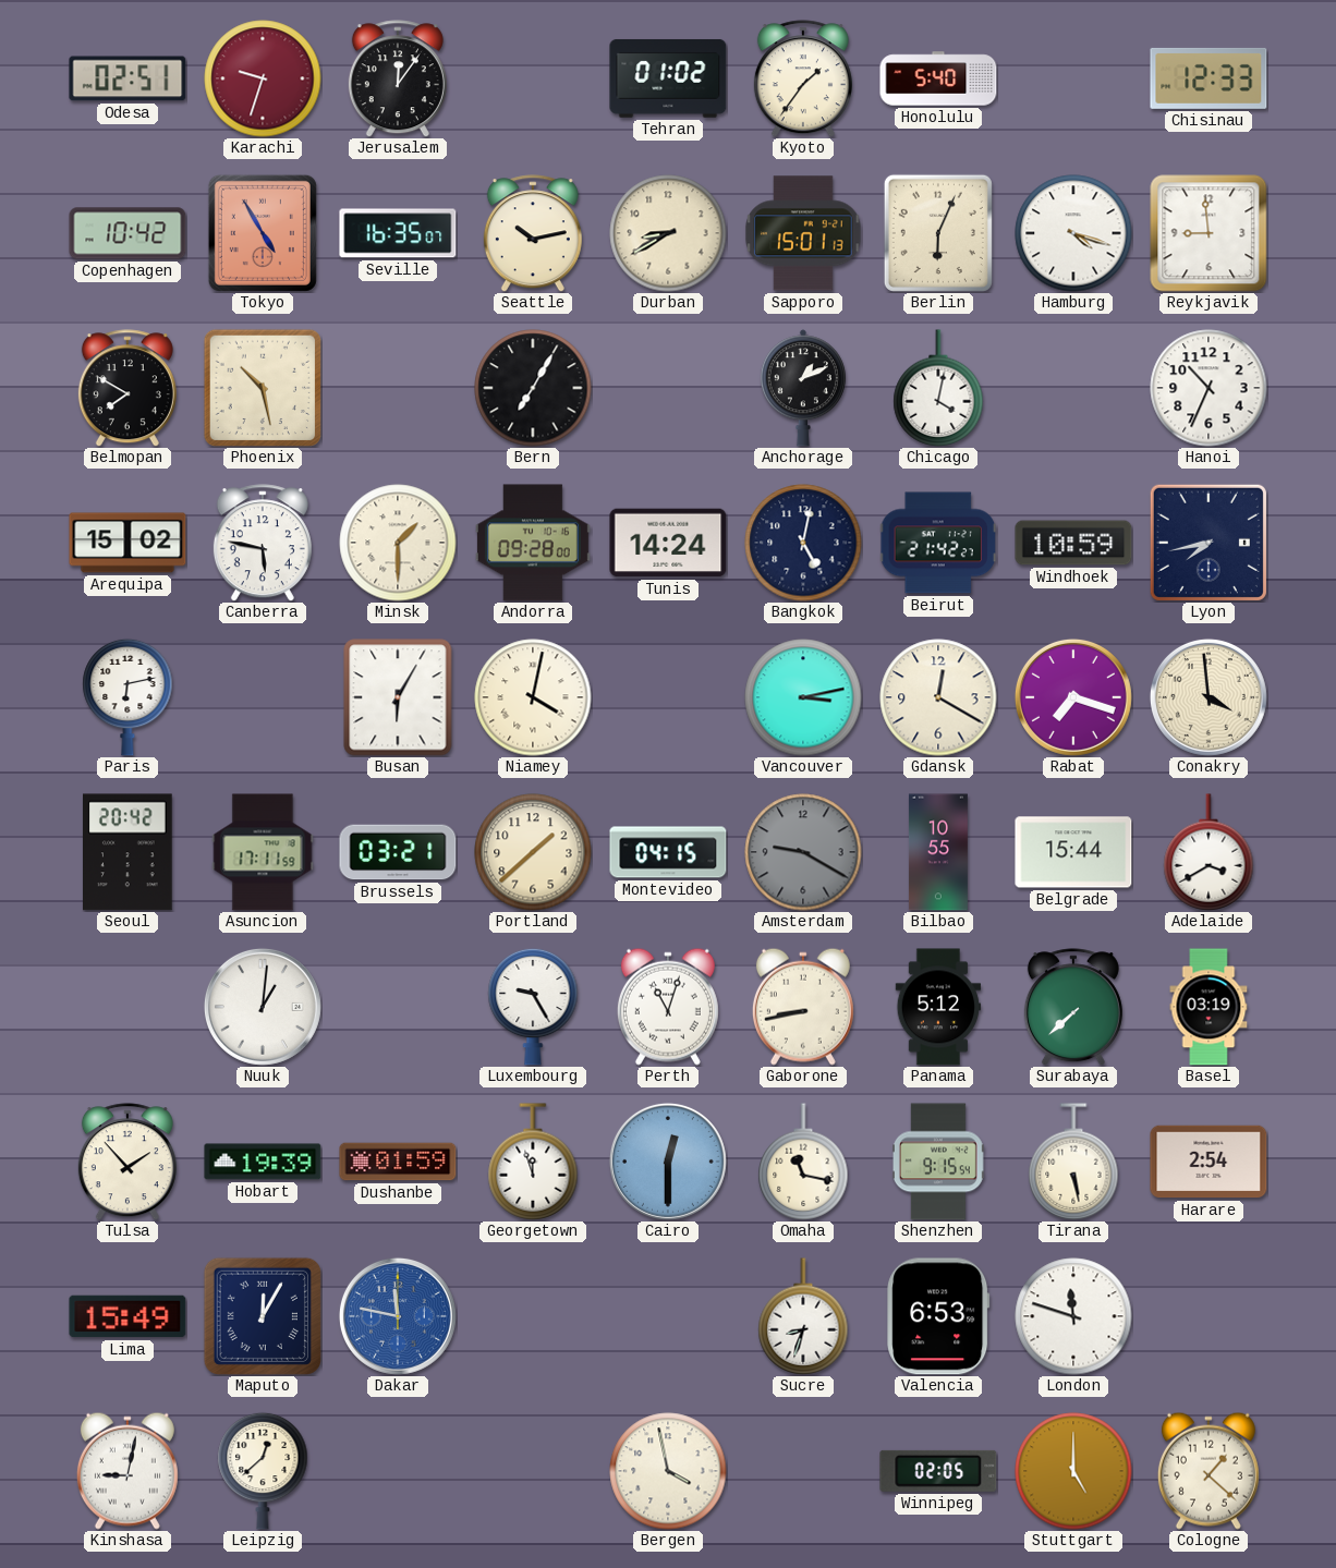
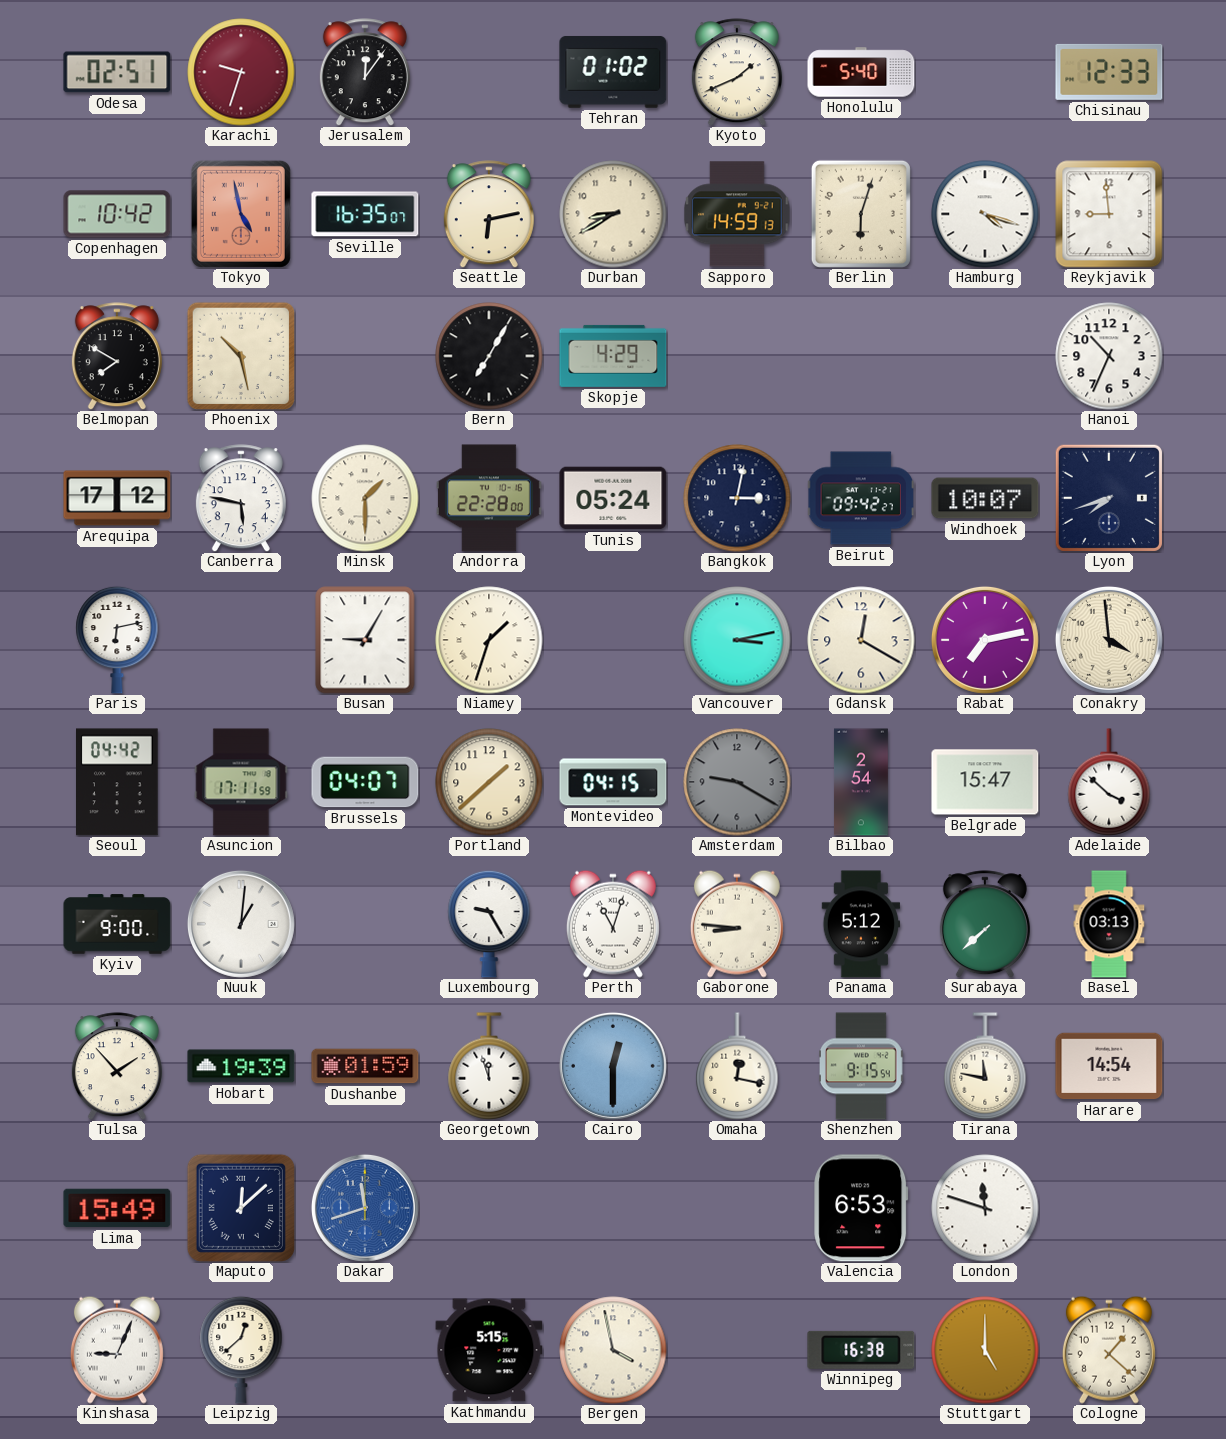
Kyoto: 1:36 -> 1:41 (737, 72)
Tokyo: 4:55 -> 4:58 (241, 214)
Seattle: 10:13 -> 6:13 (489, 214)
Sapporo: 15:01 -> 14:59 (737, 214)
Berlin: 6:04 -> 6:03 (861, 214)
Skopje: none -> 4:29 (613, 356)
Anchorage: 1:11 -> none (803, 388)
Chicago: 4:02 -> none (938, 388)
Arequipa: 15:02 -> 17:12 (117, 498)
Andorra: 09:28 -> 22:28 (489, 498)
Tunis: 14:24 -> 05:24 (613, 498)
Bangkok: 5:02 -> 3:02 (737, 498)
Beirut: 21:42 -> 09:42 (860, 498)
Windhoek: 10:59 -> 10:07 (985, 498)
Lyon: 7:43 -> 7:42 (1109, 498)
Busan: 6:05 -> 9:05 (365, 640)
Niamey: 4:02 -> 1:33 (489, 640)
Rabat: 7:18 -> 7:13 (985, 640)
Seoul: 20:42 -> 04:42 (118, 782)
Brussels: 03:21 -> 04:07 (365, 782)
Bilbao: 10:55 -> 2:54 (861, 782)
Belgrade: 15:44 -> 15:47 (985, 782)
Adelaide: 3:40 -> 3:52 (1109, 782)
Kyiv: none -> 9:00 (117, 924)
Gaborone: 8:43 -> 8:46 (737, 924)
Basel: 03:19 -> 03:13 (1109, 924)
Omaha: 11:17 -> 12:17 (737, 1066)
Tirana: 5:28 -> 11:47 (985, 1066)
Harare: 2:54 -> 14:54 (1109, 1066)
Maputo: 12:05 -> 12:08 (241, 1208)
Dakar: 11:47 -> 11:42 (365, 1208)
Sucre: 8:33 -> none (803, 1316)
Kinshasa: 9:02 -> 9:04 (117, 1350)
Kathmandu: none -> 5:15 (489, 1350)
Winnipeg: 02:05 -> 16:38 (861, 1350)
